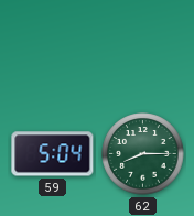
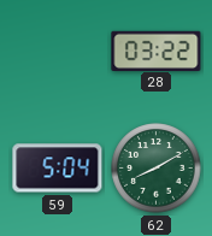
28: none -> 03:22 (157, 51)
62: 8:15 -> 8:10 (157, 169)
